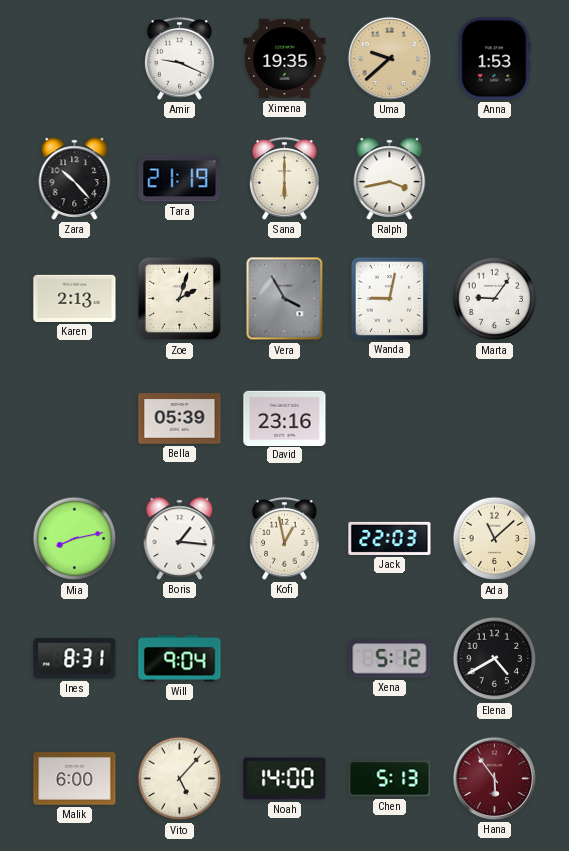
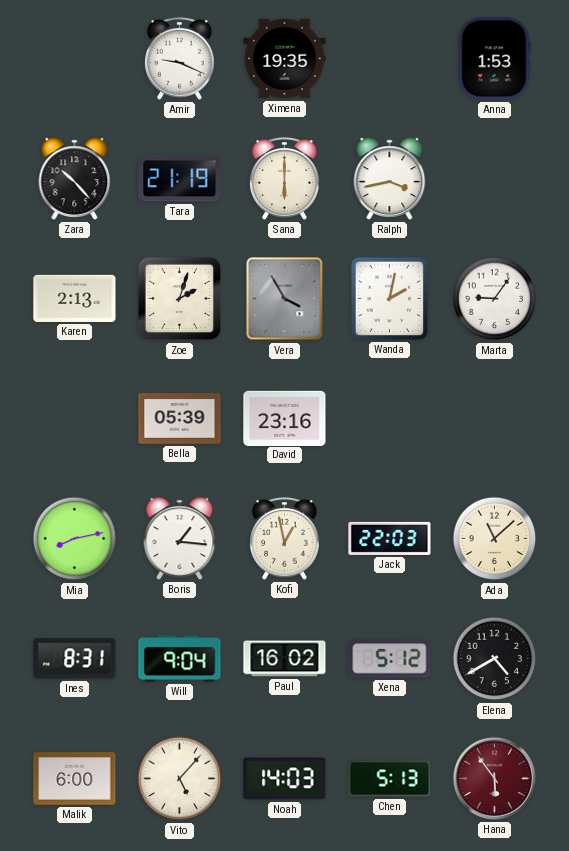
Uma: 9:38 -> none (389, 58)
Wanda: 9:02 -> 2:02 (389, 298)
Paul: none -> 16:02 (285, 659)
Noah: 14:00 -> 14:03 (285, 779)
